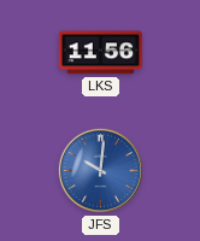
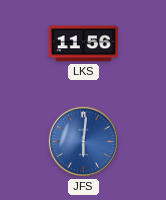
JFS: 10:01 -> 6:01 (83, 141)
